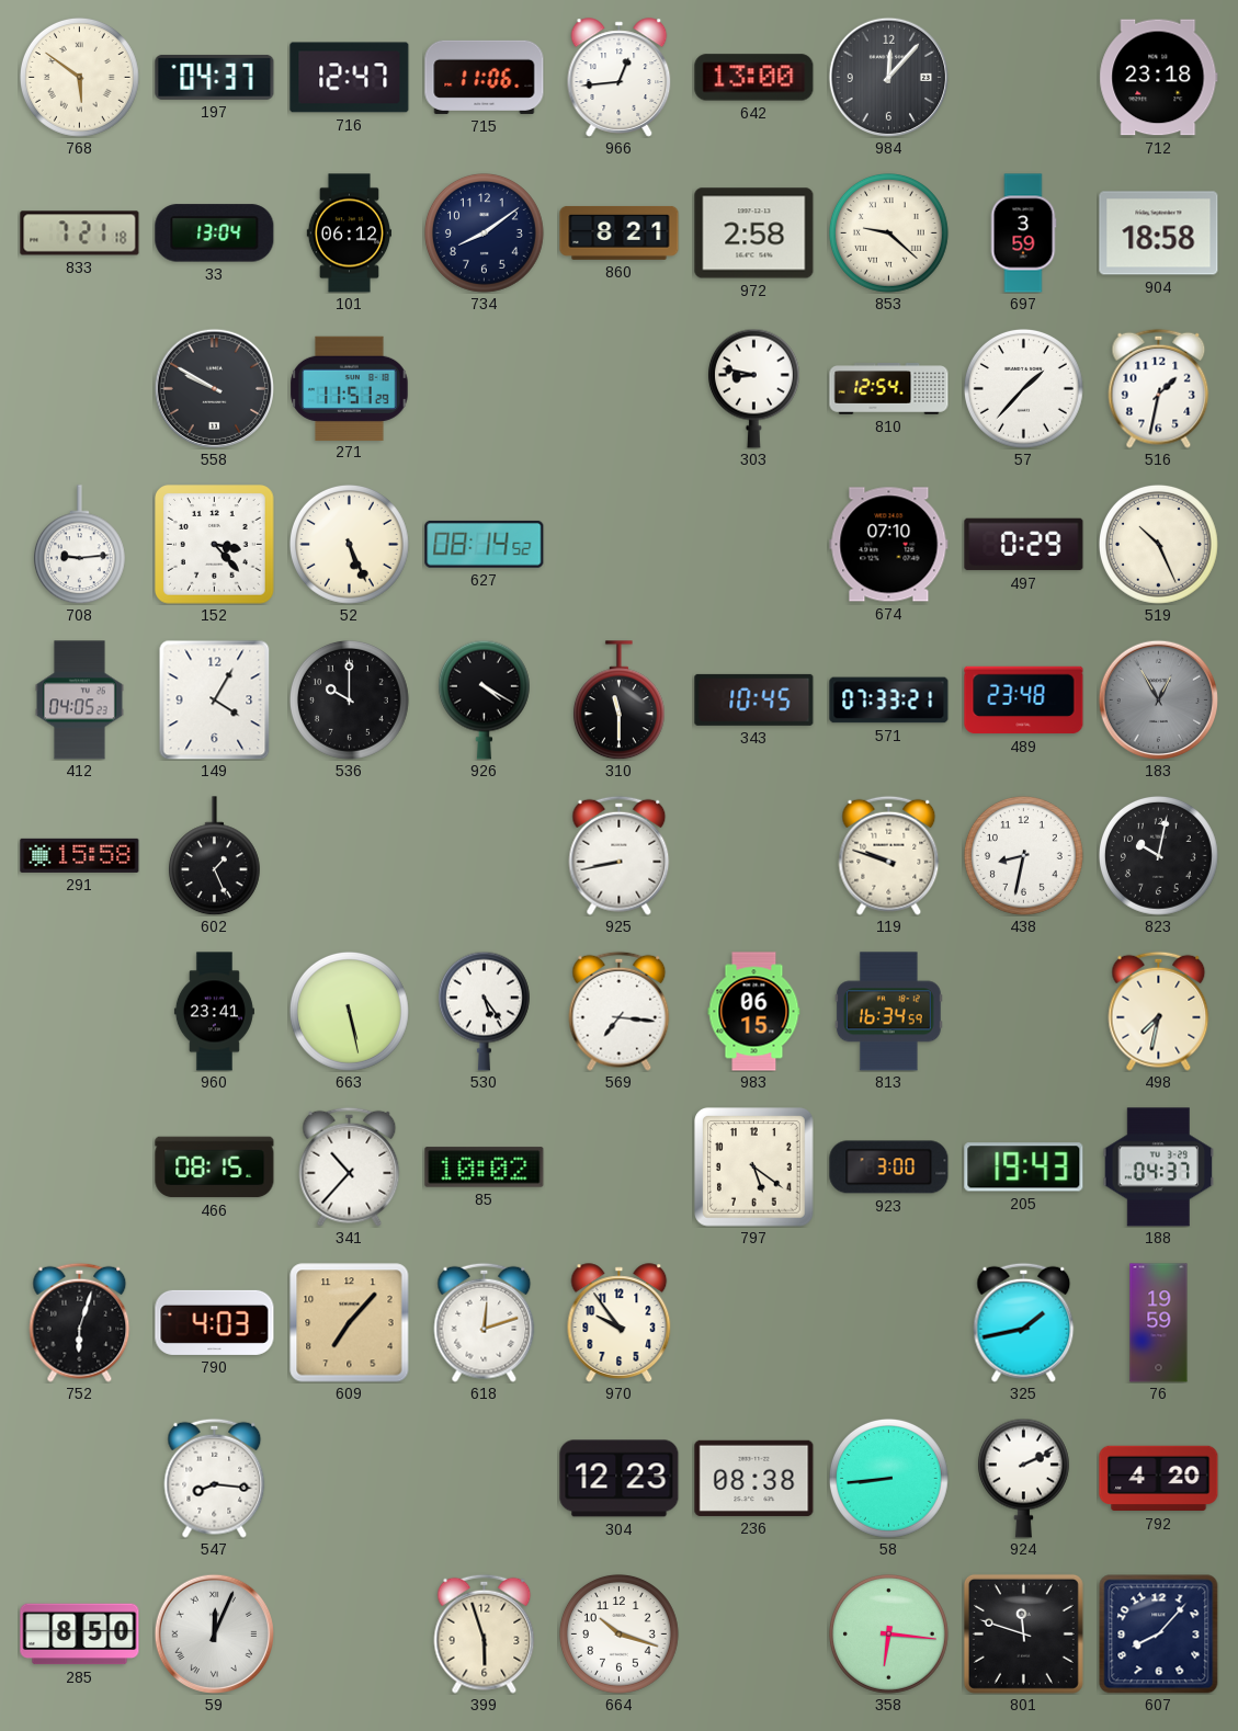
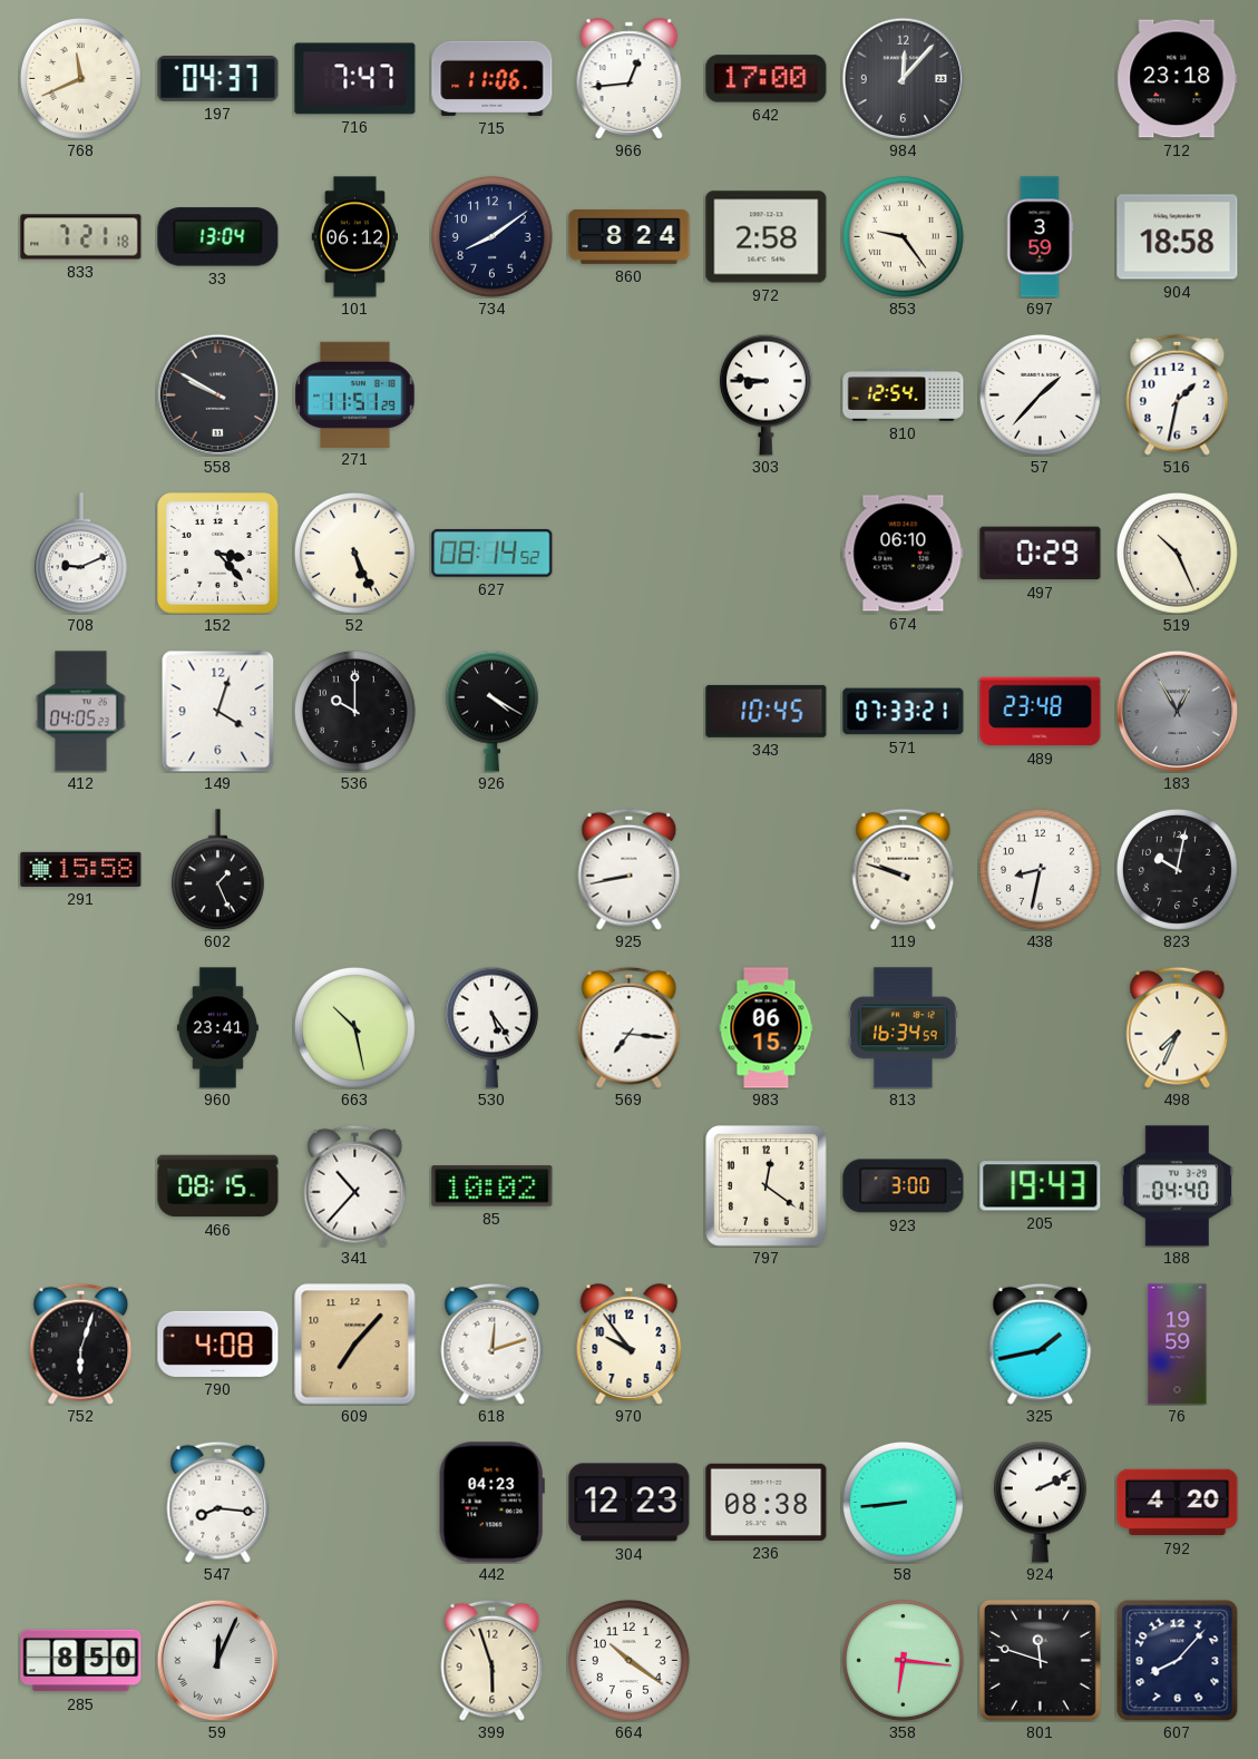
768: 5:51 -> 11:41 (80, 78)
716: 12:47 -> 7:47 (355, 79)
642: 13:00 -> 17:00 (767, 79)
860: 8:21 -> 8:24 (630, 236)
853: 9:22 -> 9:24 (903, 236)
303: 8:47 -> 8:46 (765, 394)
708: 9:14 -> 9:11 (80, 554)
674: 07:10 -> 06:10 (904, 554)
149: 4:05 -> 4:03 (218, 711)
310: 11:30 -> none (618, 701)
663: 5:28 -> 10:28 (354, 1027)
498: 7:32 -> 7:34 (1178, 1027)
797: 5:21 -> 12:21 (767, 1186)
188: 04:37 -> 04:40 (1178, 1186)
790: 4:03 -> 4:08 (218, 1343)
442: none -> 04:23 (491, 1503)
664: 10:18 -> 10:21 (628, 1660)
